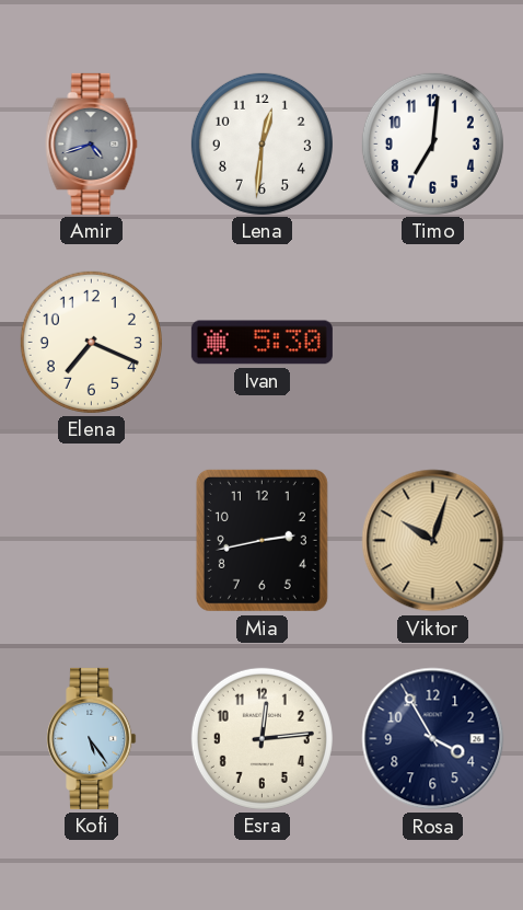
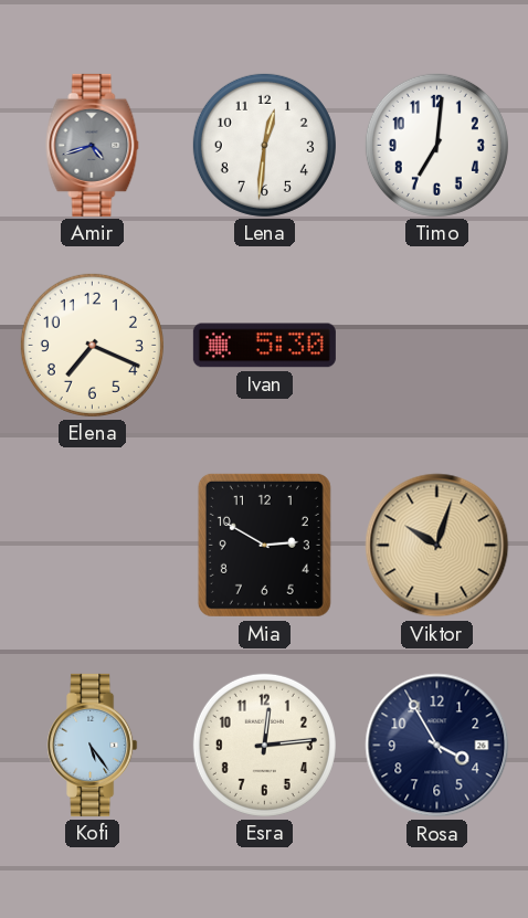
Mia: 2:43 -> 2:50 (264, 545)
